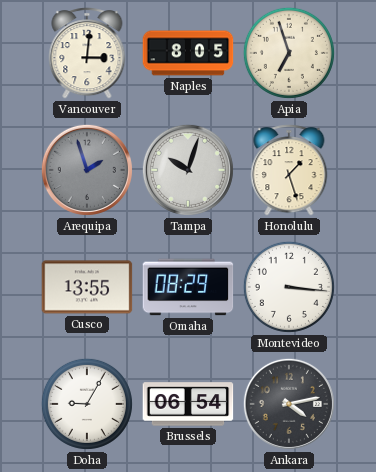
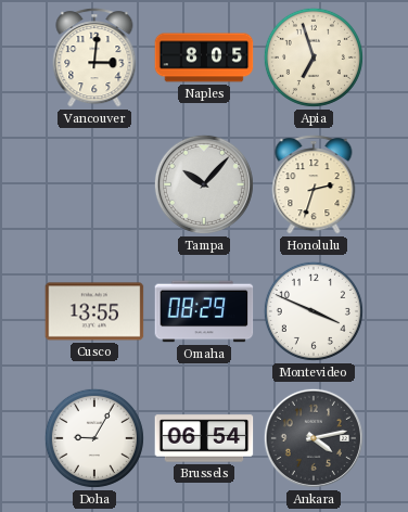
Arequipa: 1:57 -> none (87, 170)
Tampa: 10:03 -> 10:07 (204, 184)
Honolulu: 1:27 -> 2:33 (314, 184)
Montevideo: 3:16 -> 3:49 (314, 311)
